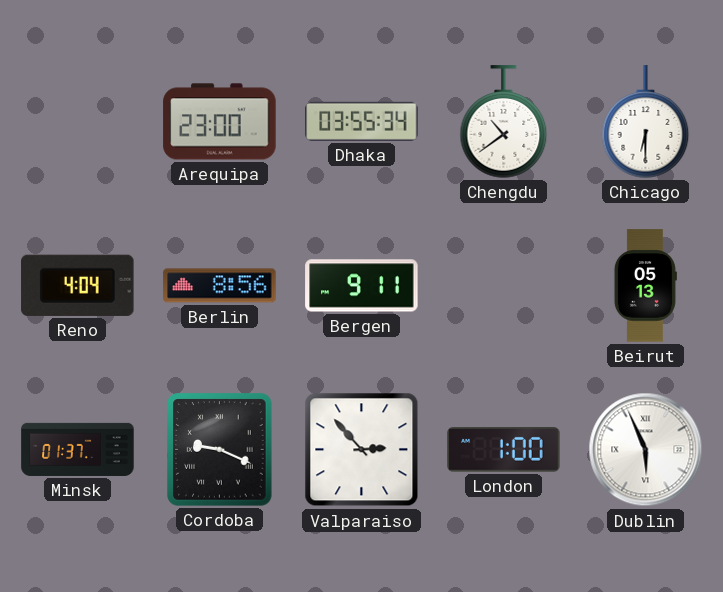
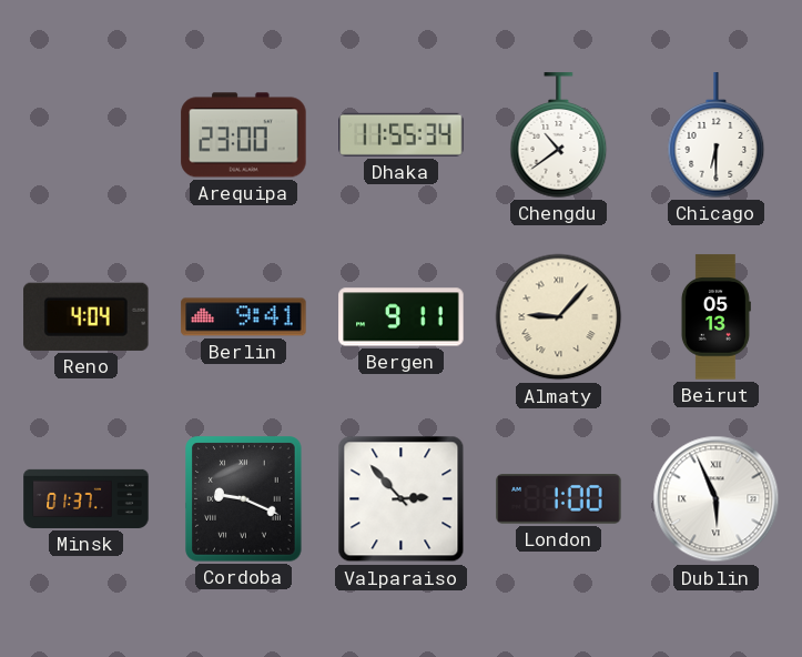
Dhaka: 03:55 -> 11:55 (402, 134)
Berlin: 8:56 -> 9:41 (244, 317)
Almaty: none -> 9:07 (559, 317)
